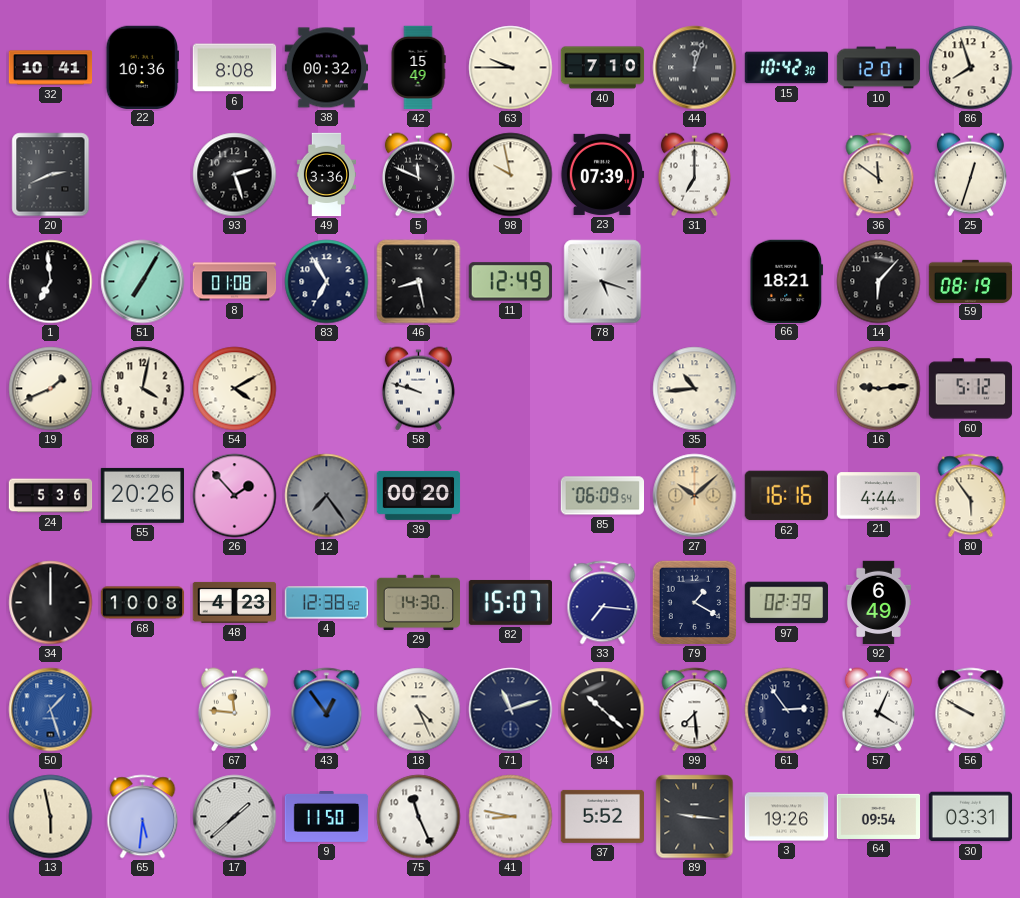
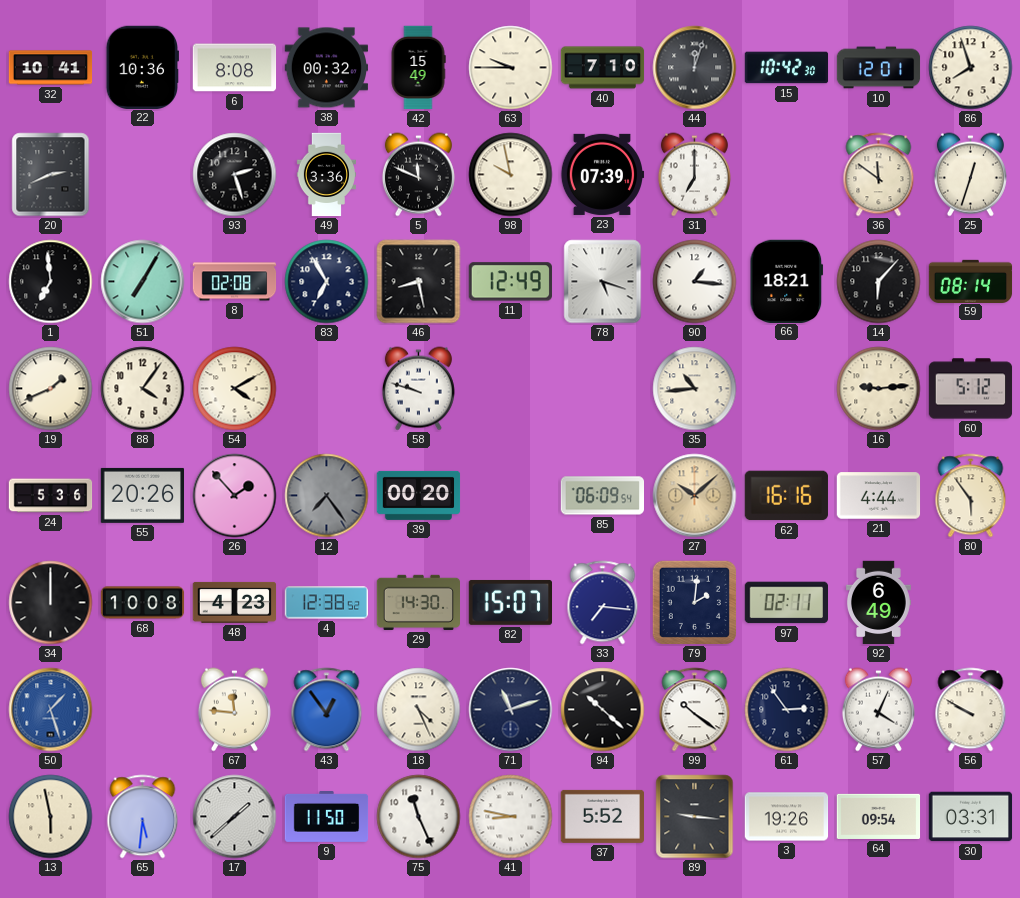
8: 01:08 -> 02:08 (235, 282)
90: none -> 1:16 (695, 282)
59: 08:19 -> 08:14 (971, 281)
88: 4:02 -> 4:06 (143, 389)
79: 1:20 -> 2:01 (694, 602)
97: 02:39 -> 02:11 (786, 603)
99: 7:29 -> 10:21 (695, 710)
